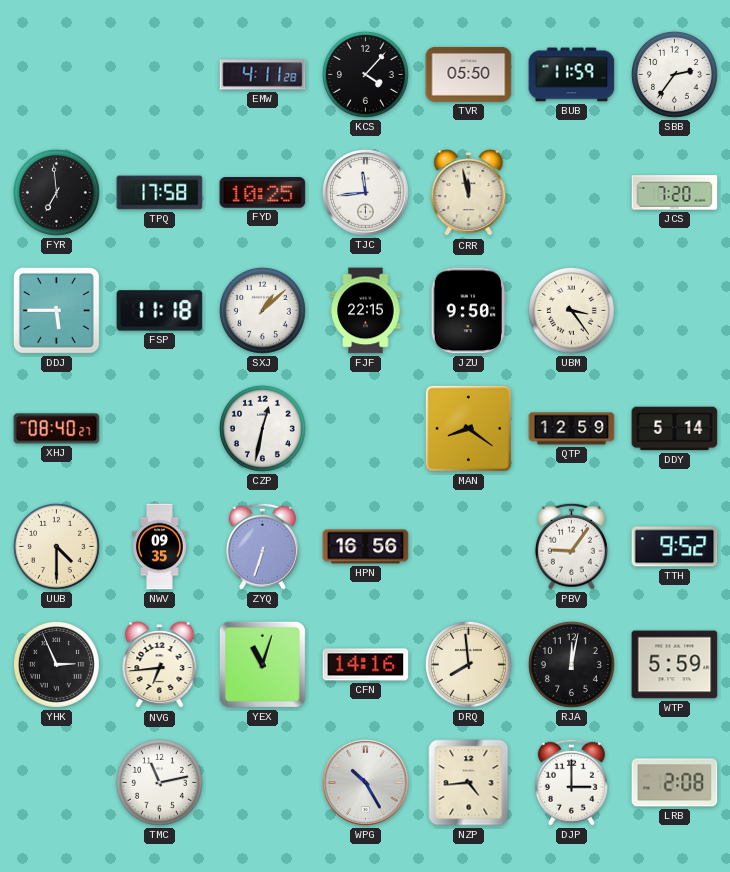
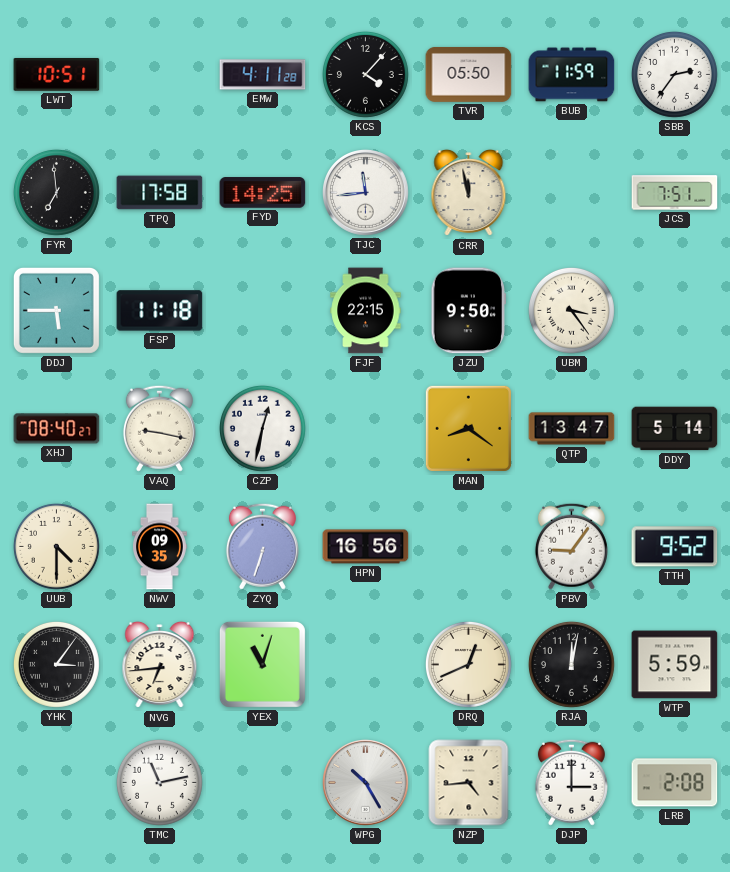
LWT: none -> 10:51 (57, 74)
FYD: 10:25 -> 14:25 (263, 193)
JCS: 7:20 -> 7:51 (675, 193)
SXJ: 1:08 -> none (262, 310)
VAQ: none -> 9:17 (159, 428)
QTP: 12:59 -> 13:47 (572, 429)
YHK: 2:56 -> 3:06 (56, 664)
CFN: 14:16 -> none (366, 665)
DRQ: 7:59 -> 12:41 (468, 664)
